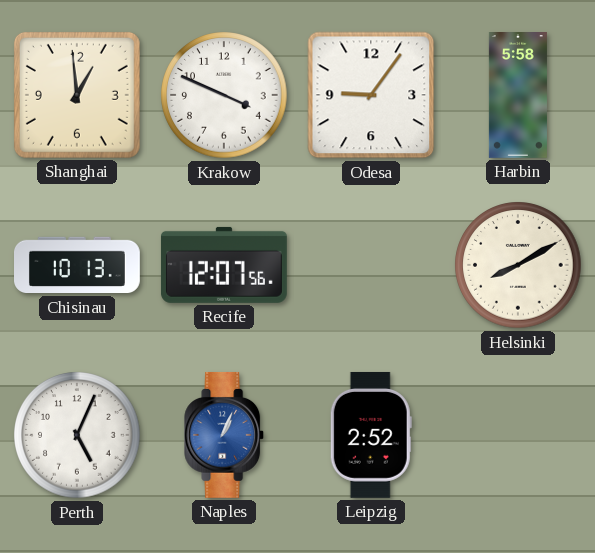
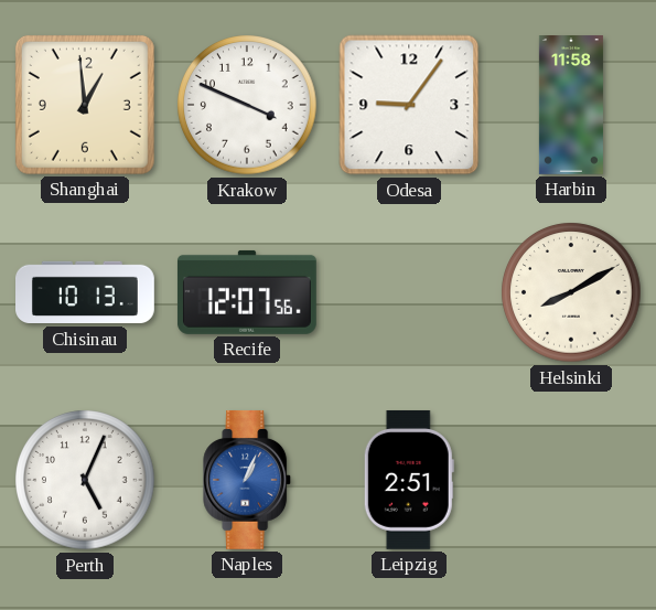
Harbin: 5:58 -> 11:58 (571, 106)
Leipzig: 2:52 -> 2:51 (409, 480)
